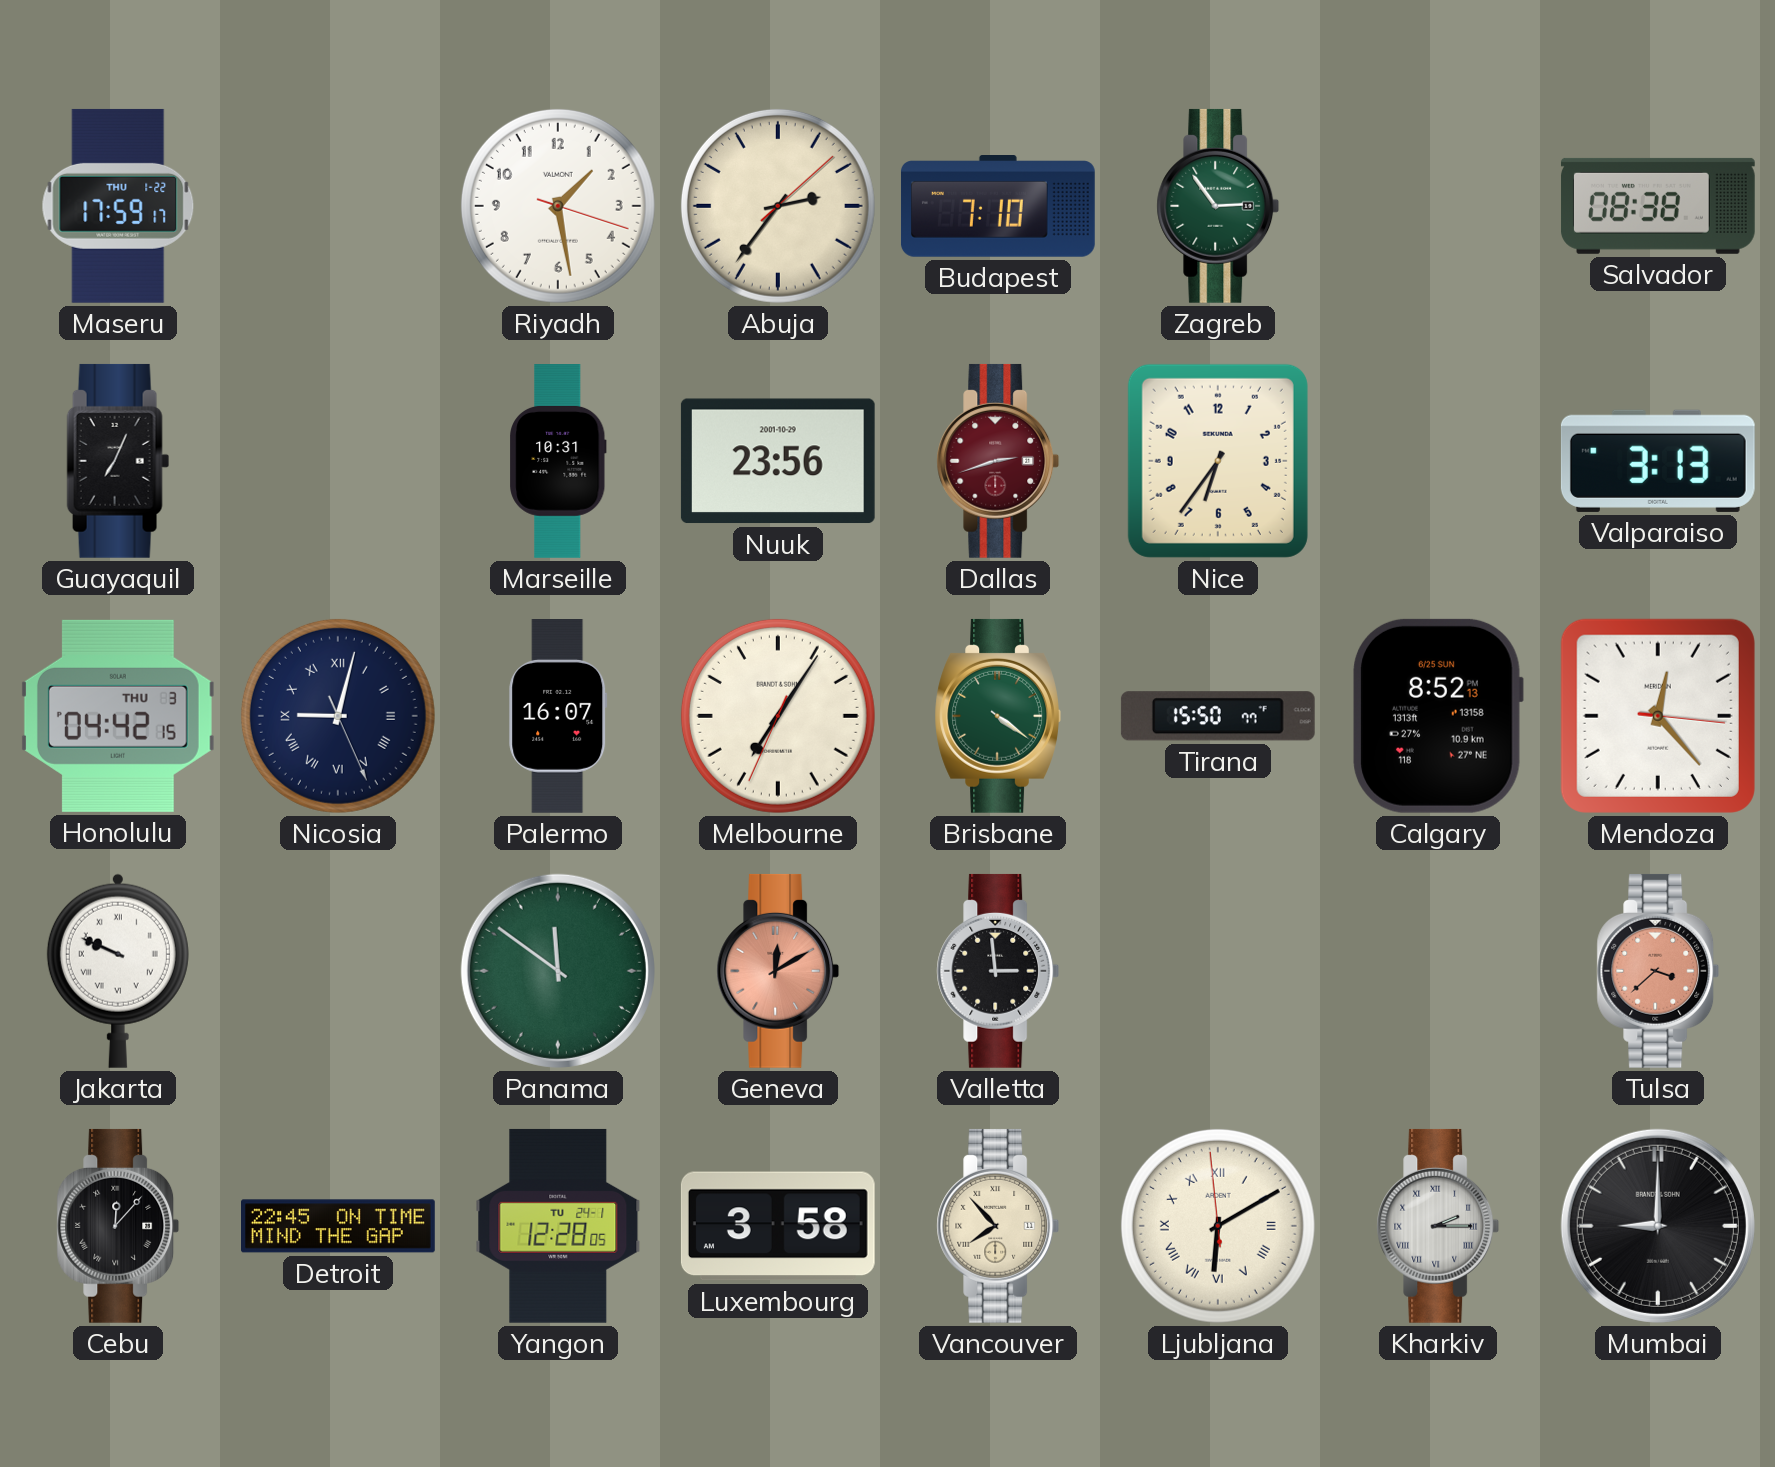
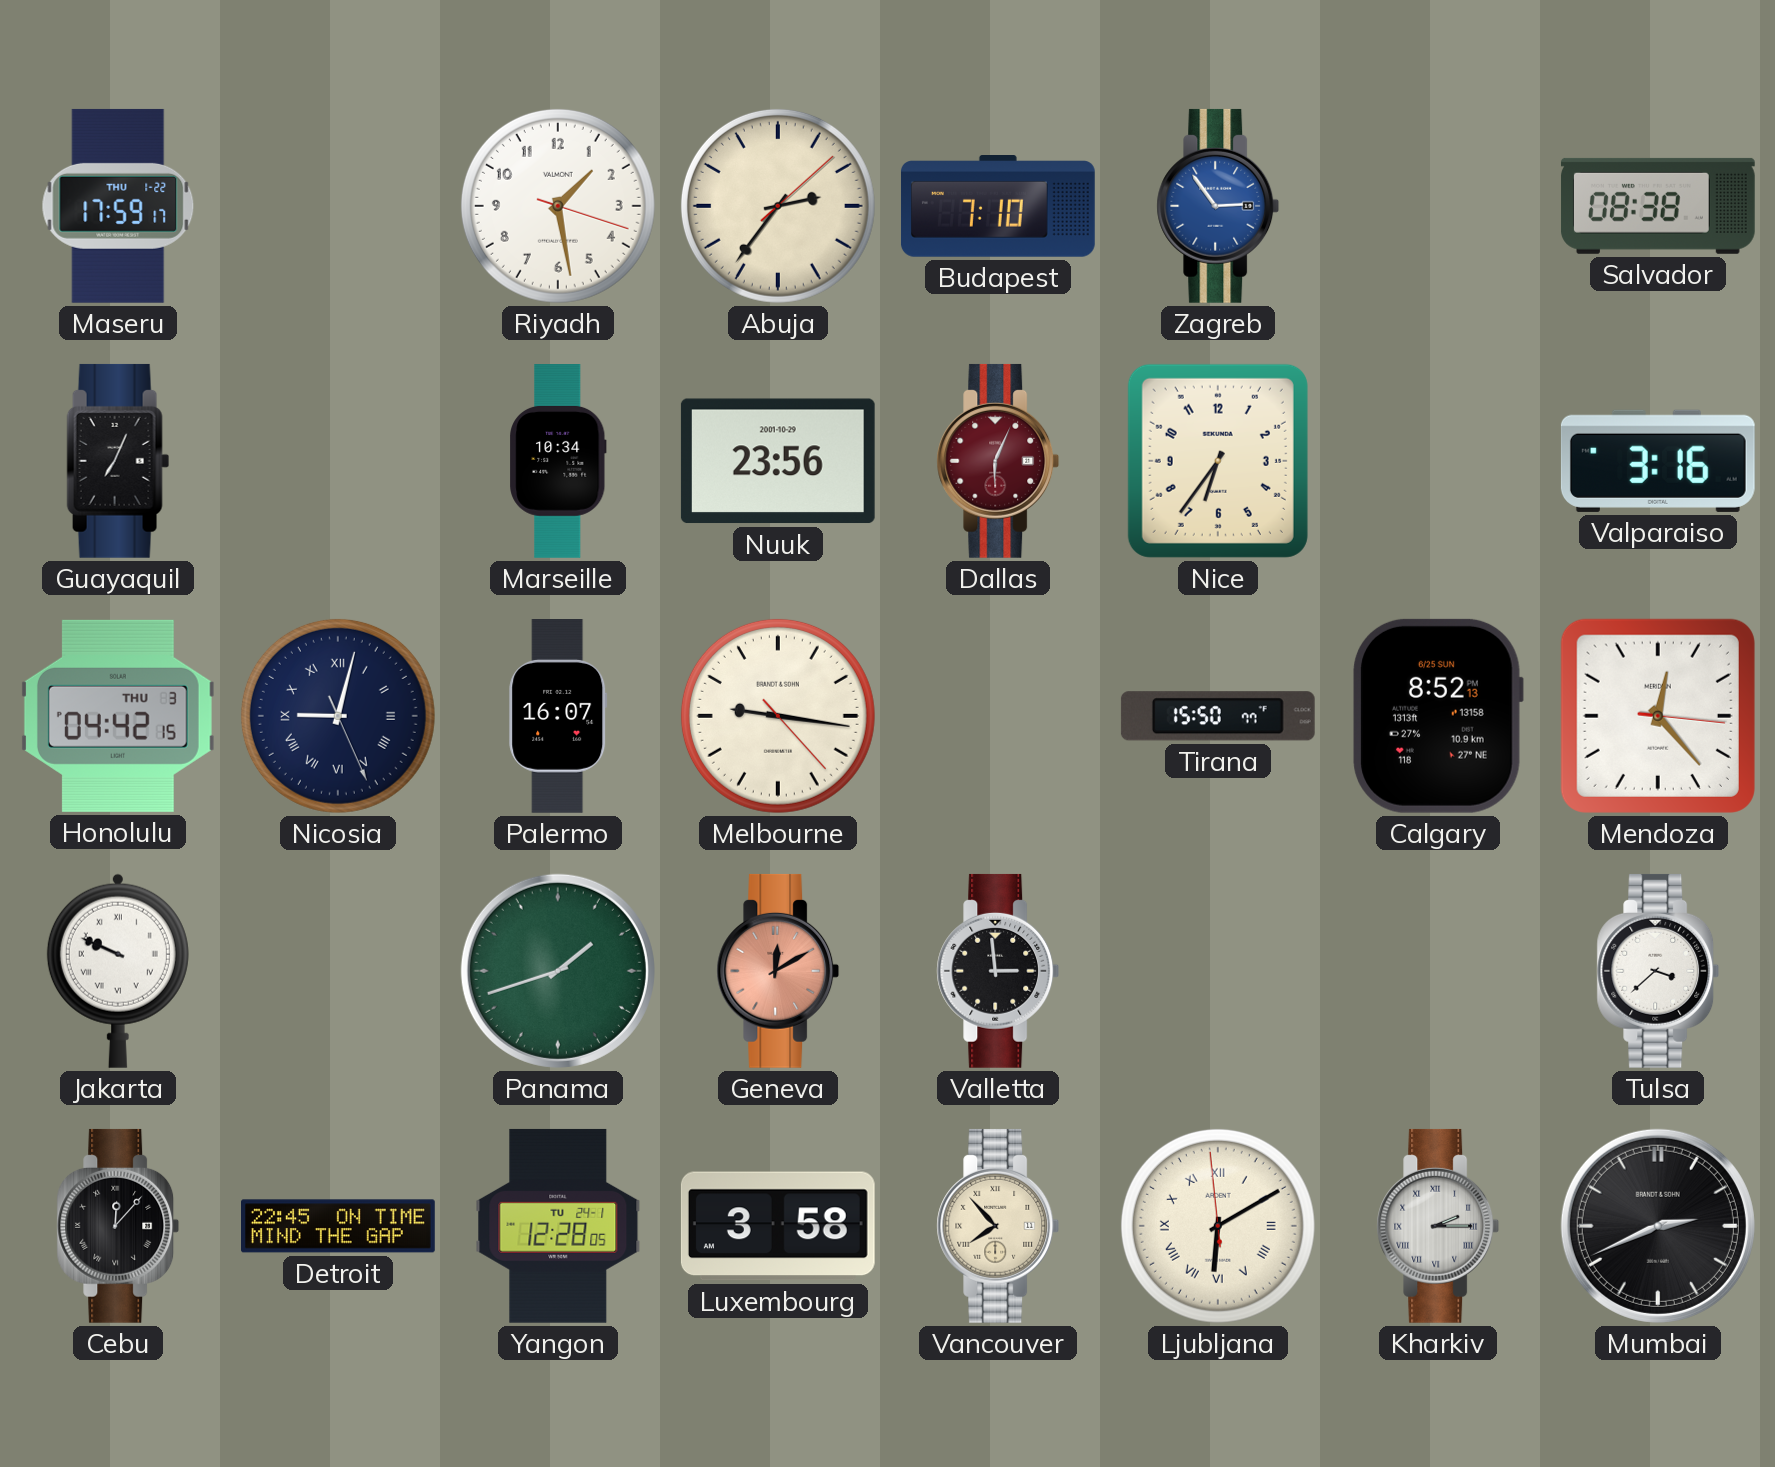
Zagreb dial: green -> blue (1218, 206)
Marseille: 10:31 -> 10:34 (559, 462)
Dallas: 2:42 -> 6:04 (998, 461)
Valparaiso: 3:13 -> 3:16 (1658, 461)
Melbourne: 7:05 -> 9:16 (778, 716)
Brisbane: 4:21 -> none (998, 716)
Panama: 11:51 -> 1:42 (558, 971)
Tulsa dial: salmon -> white (1658, 971)
Mumbai: 9:00 -> 2:41 (1658, 1226)
